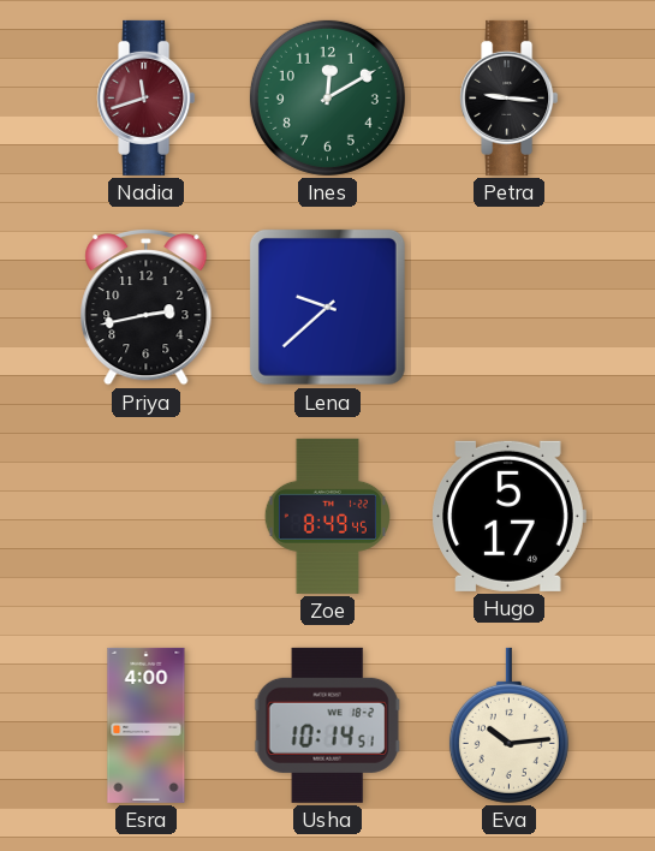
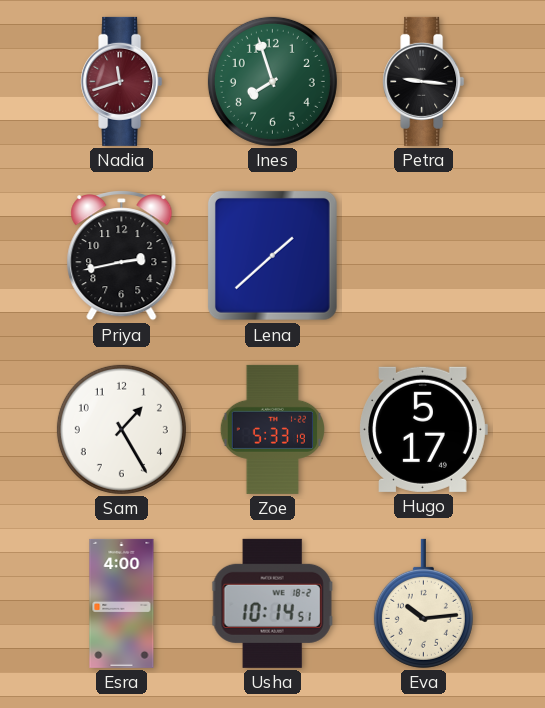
Ines: 12:10 -> 7:57 (272, 81)
Lena: 9:38 -> 1:38 (272, 255)
Sam: none -> 1:25 (121, 429)
Zoe: 8:49 -> 5:33 (272, 429)
